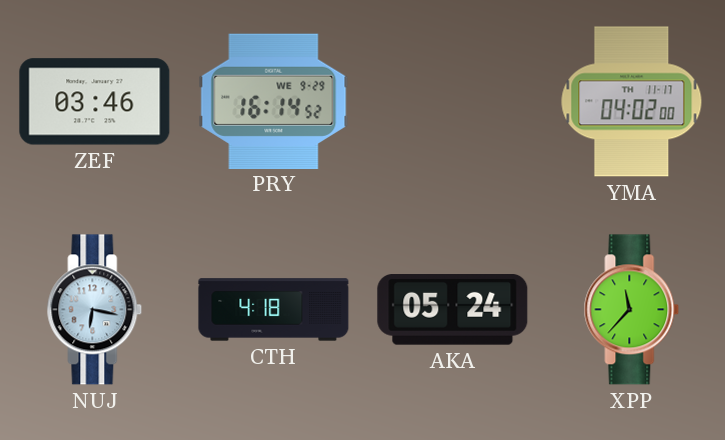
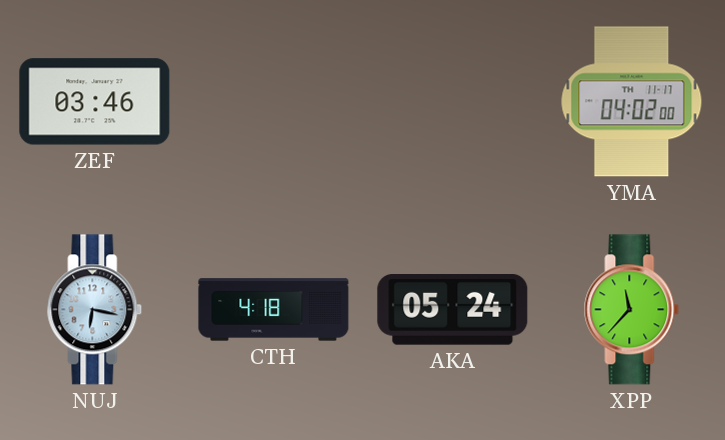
PRY: 16:14 -> none (274, 101)
